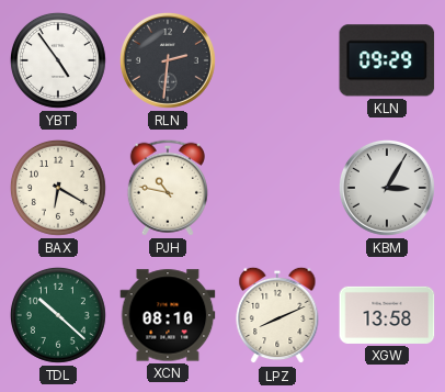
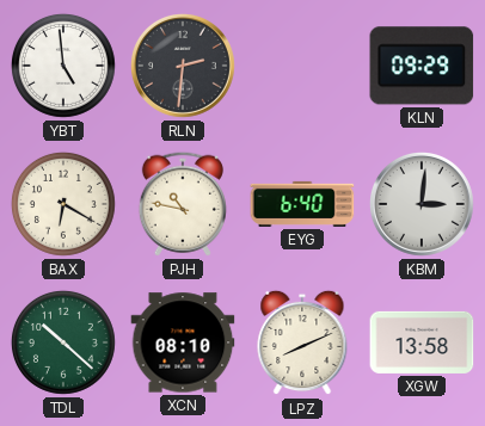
YBT: 4:54 -> 4:59 (63, 66)
EYG: none -> 6:40 (302, 204)
KBM: 3:05 -> 3:01 (423, 205)
